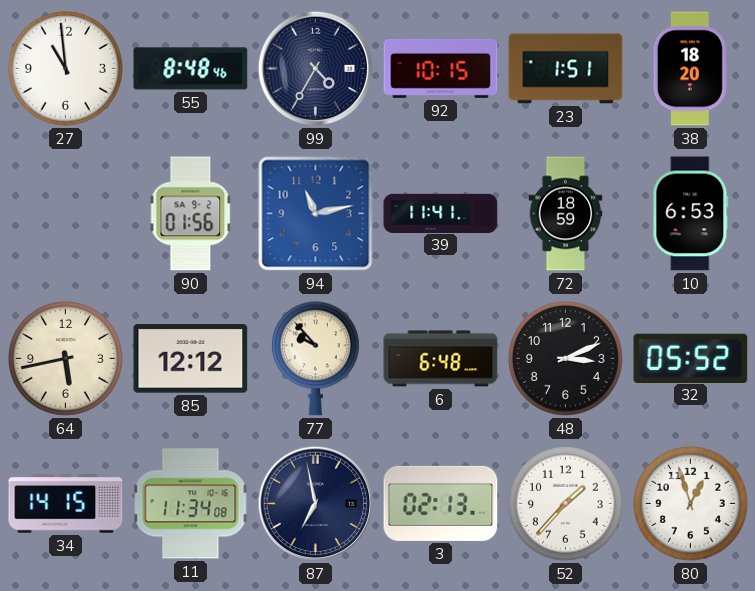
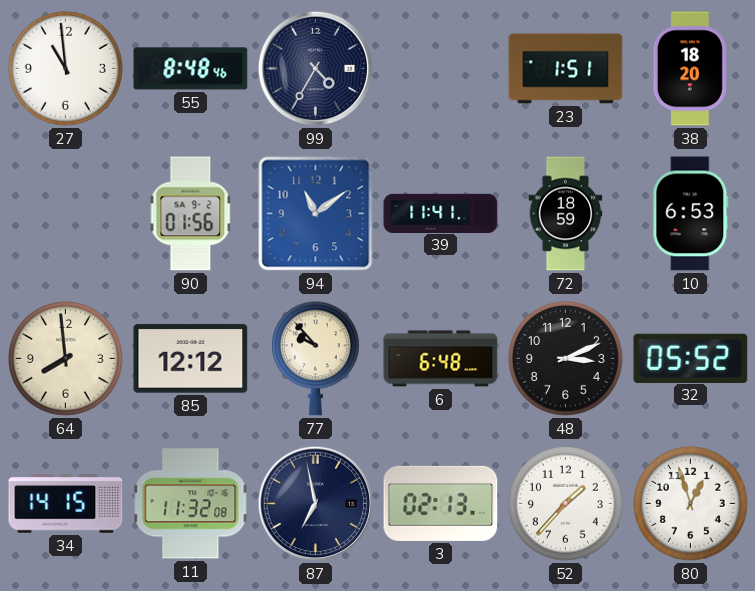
92: 10:15 -> none (441, 68)
94: 11:13 -> 11:09 (316, 214)
64: 5:43 -> 7:59 (65, 358)
11: 11:34 -> 11:32 (191, 504)
